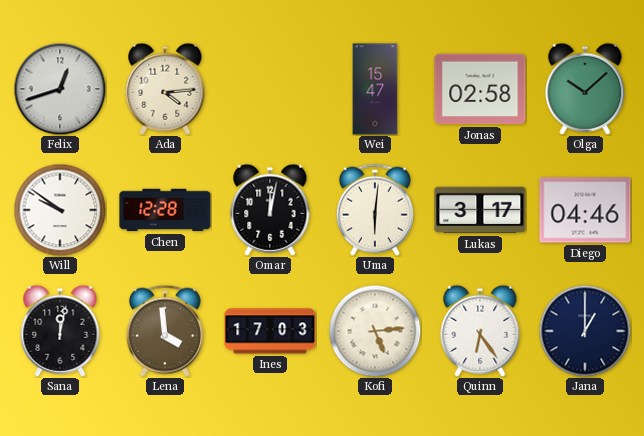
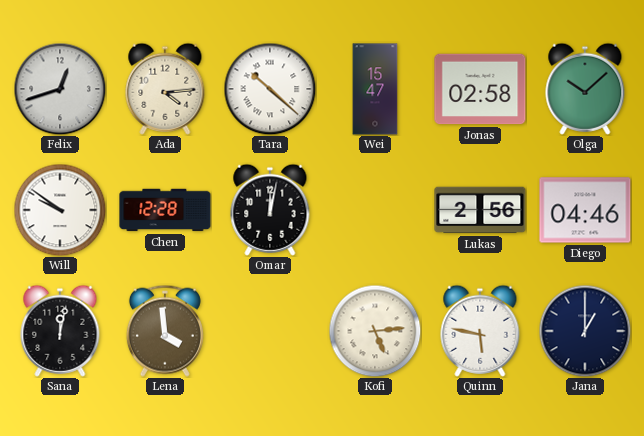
Tara: none -> 10:22 (270, 89)
Uma: 6:01 -> none (375, 210)
Lukas: 3:17 -> 2:56 (480, 210)
Ines: 17:03 -> none (270, 331)
Quinn: 6:24 -> 5:47 (480, 331)
